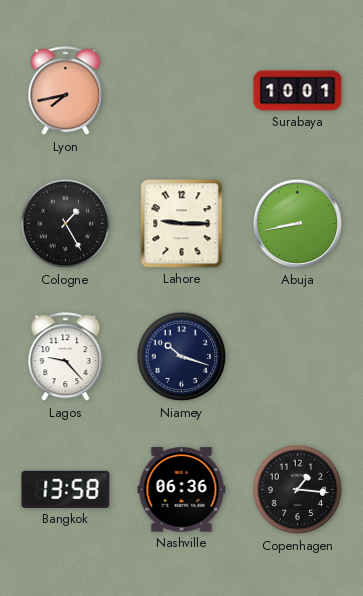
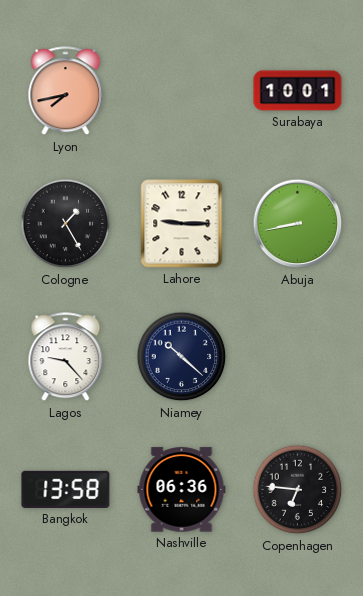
Niamey: 10:18 -> 10:22 (182, 357)
Copenhagen: 1:16 -> 6:46 (298, 490)
